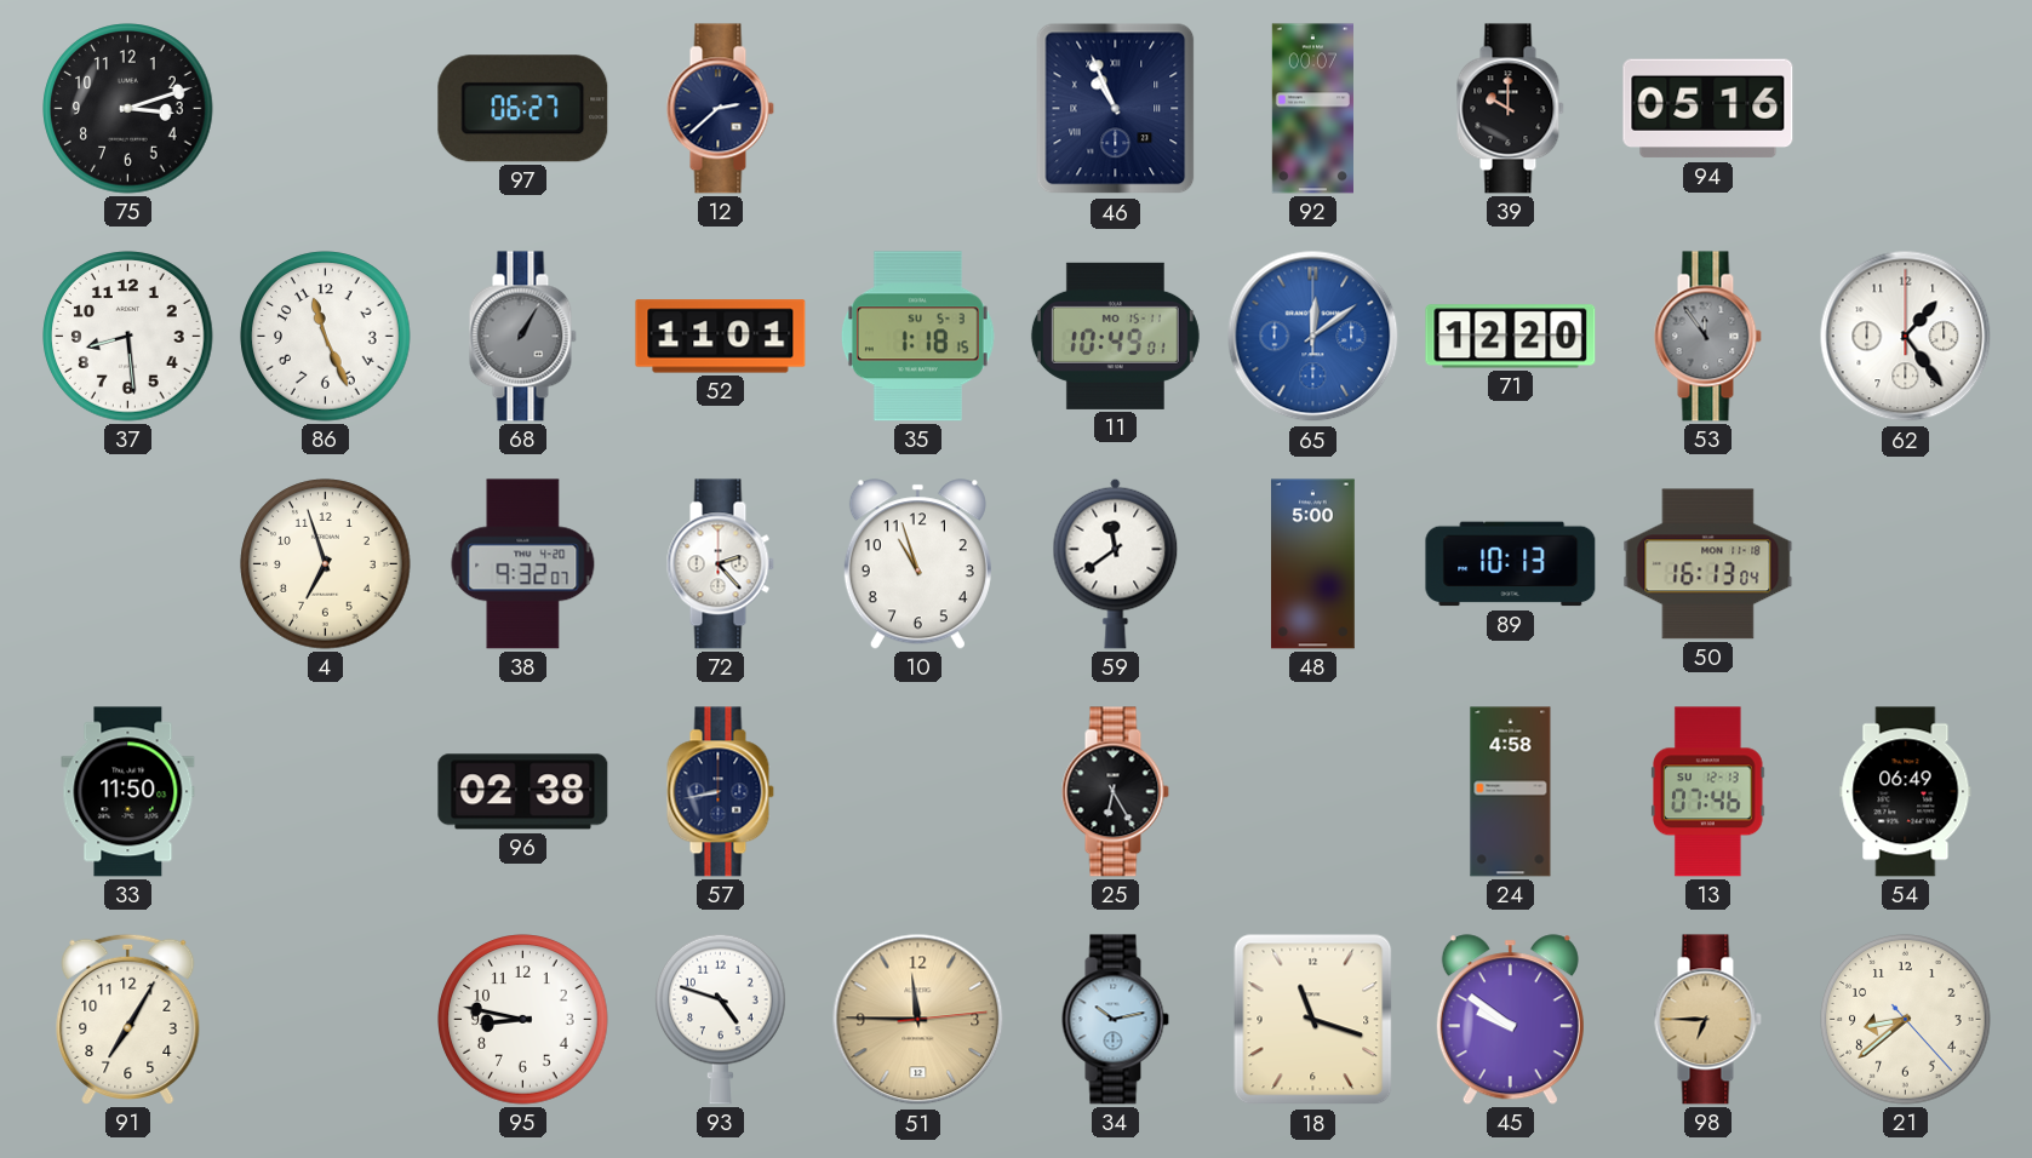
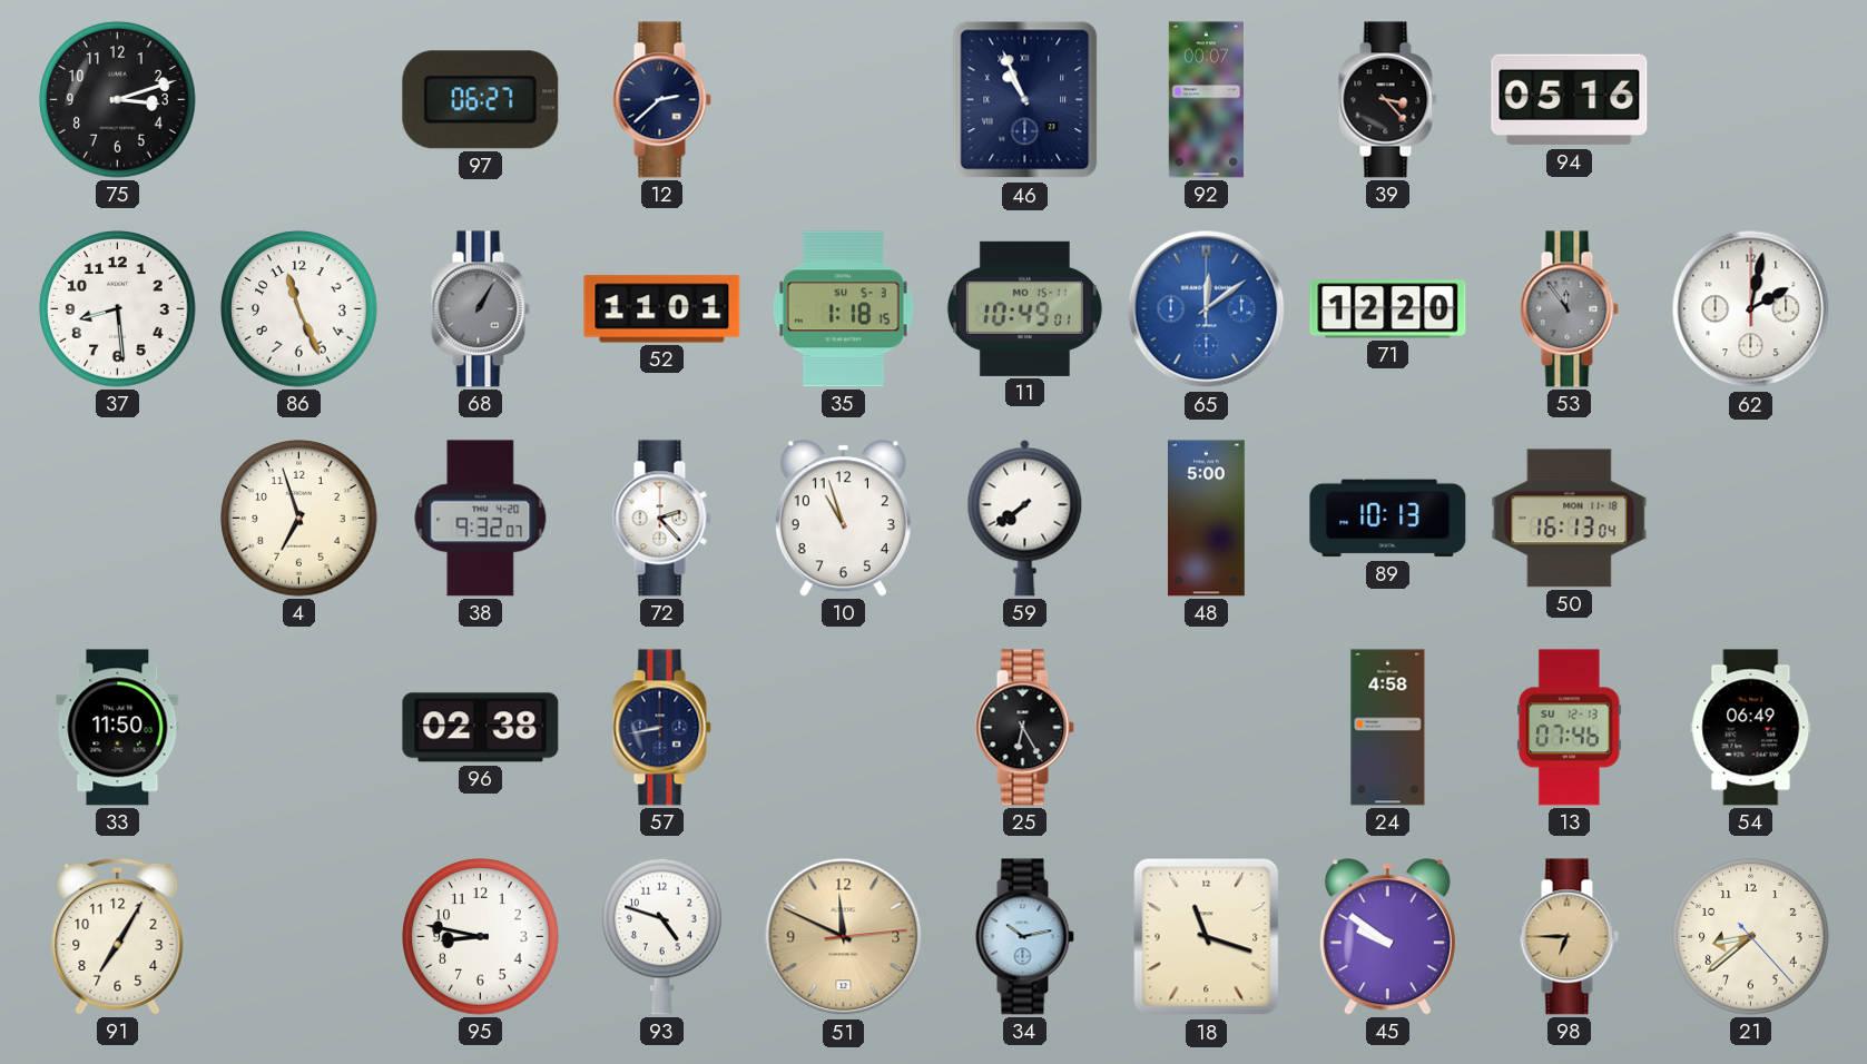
39: 10:00 -> 3:23 (1387, 100)
62: 1:24 -> 2:02 (1751, 309)
59: 11:39 -> 7:39 (1025, 518)
51: 11:45 -> 11:49 (844, 937)
